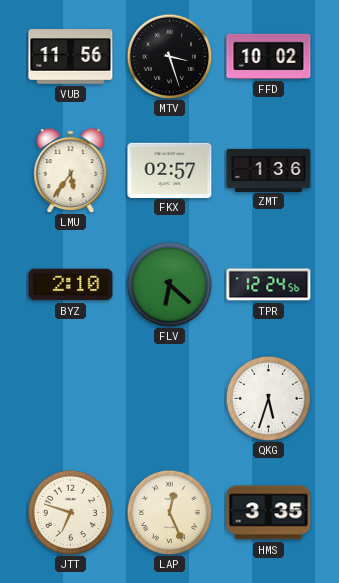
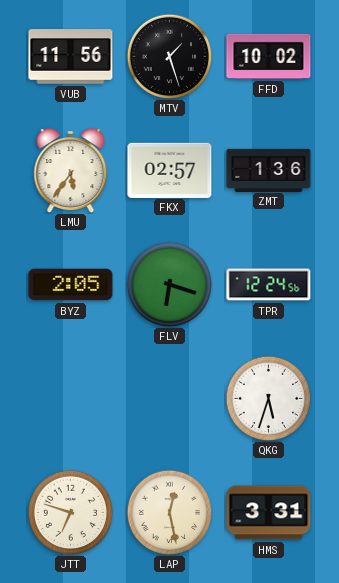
MTV: 3:27 -> 1:27 (169, 56)
BYZ: 2:10 -> 2:05 (71, 285)
FLV: 6:22 -> 6:18 (169, 284)
LAP: 12:26 -> 12:28 (169, 512)
HMS: 3:35 -> 3:31 (269, 513)
